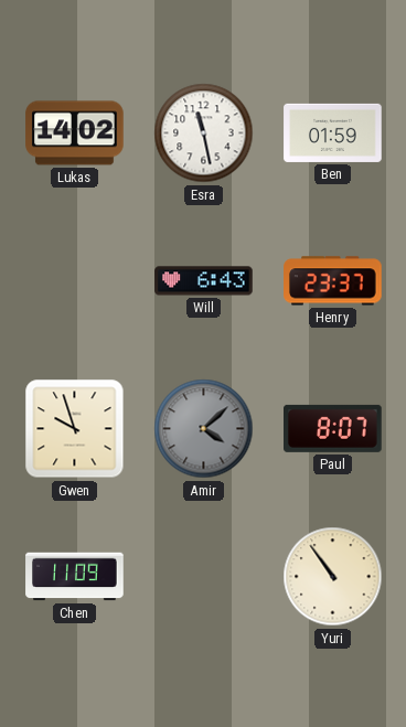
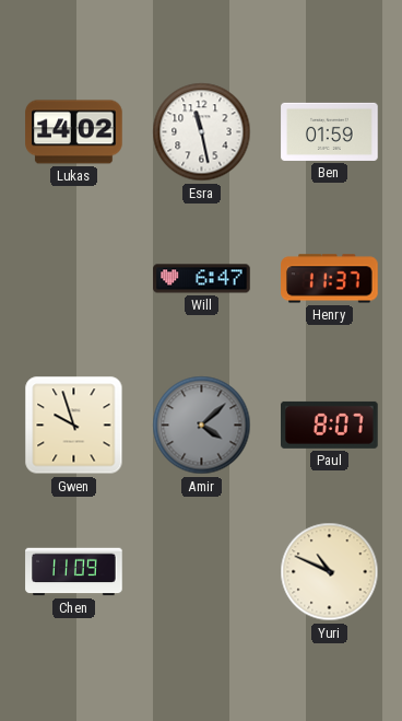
Will: 6:43 -> 6:47 (202, 279)
Henry: 23:37 -> 11:37 (330, 279)
Yuri: 10:54 -> 10:49 (330, 572)
